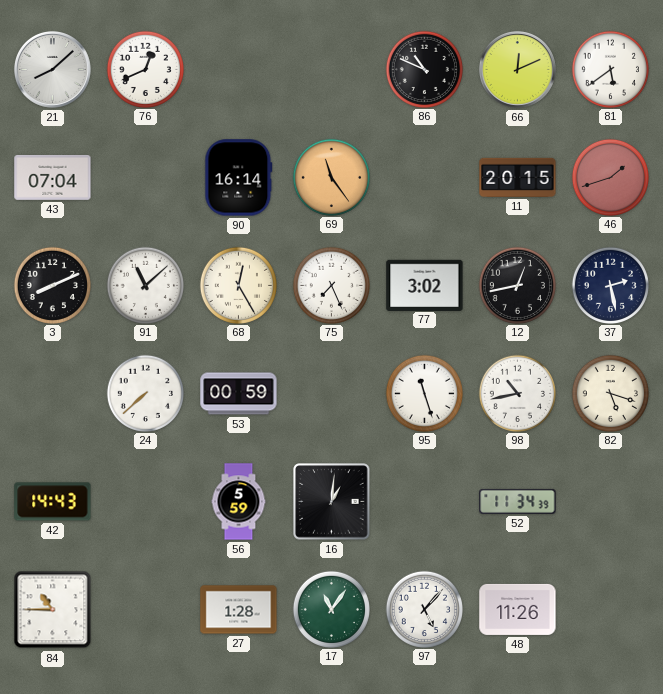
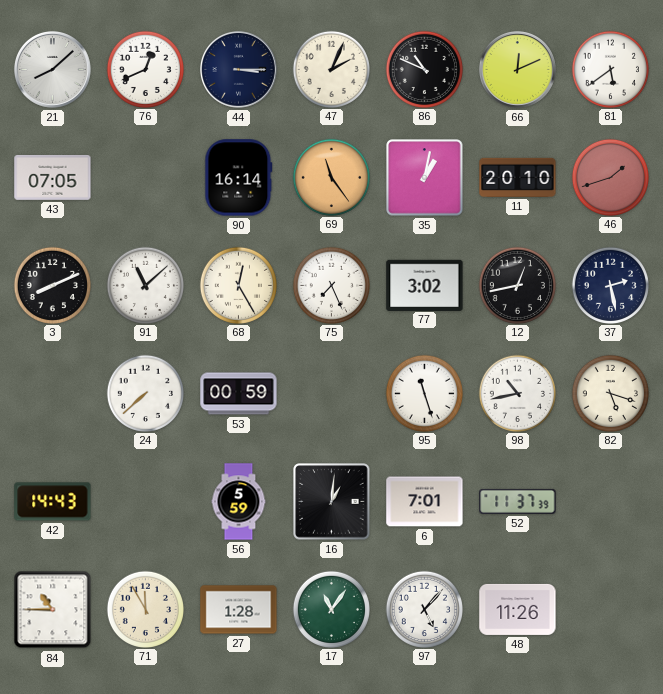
44: none -> 3:15 (239, 70)
47: none -> 2:04 (331, 69)
43: 07:04 -> 07:05 (53, 177)
35: none -> 1:02 (425, 178)
11: 20:15 -> 20:10 (518, 177)
6: none -> 7:01 (425, 502)
52: 11:34 -> 11:37 (518, 501)
71: none -> 11:55 (145, 609)
